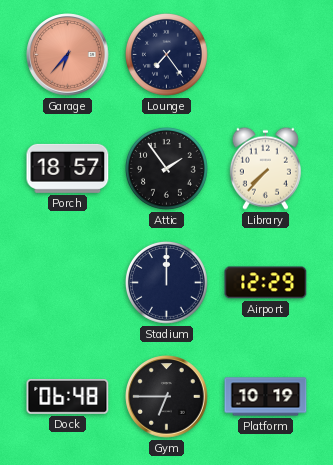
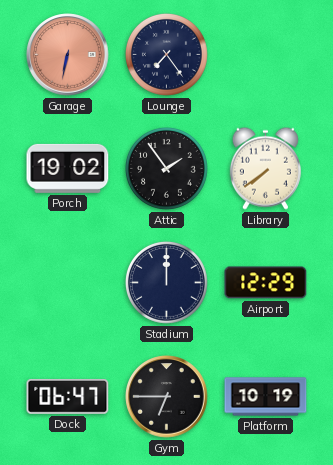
Garage: 6:37 -> 6:32 (68, 55)
Porch: 18:57 -> 19:02 (68, 168)
Library: 7:37 -> 7:39 (265, 168)
Dock: 06:48 -> 06:47 (68, 396)
